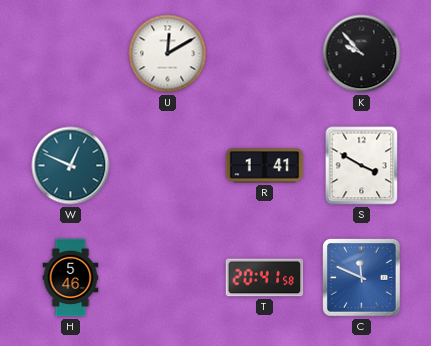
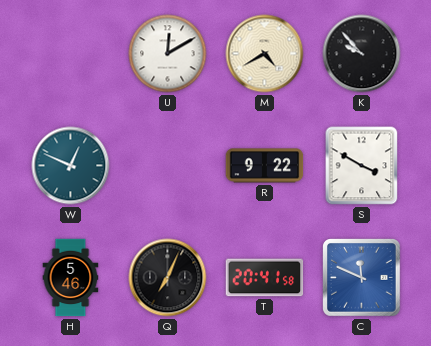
M: none -> 4:40 (265, 54)
R: 1:41 -> 9:22 (265, 166)
Q: none -> 7:04 (168, 278)
